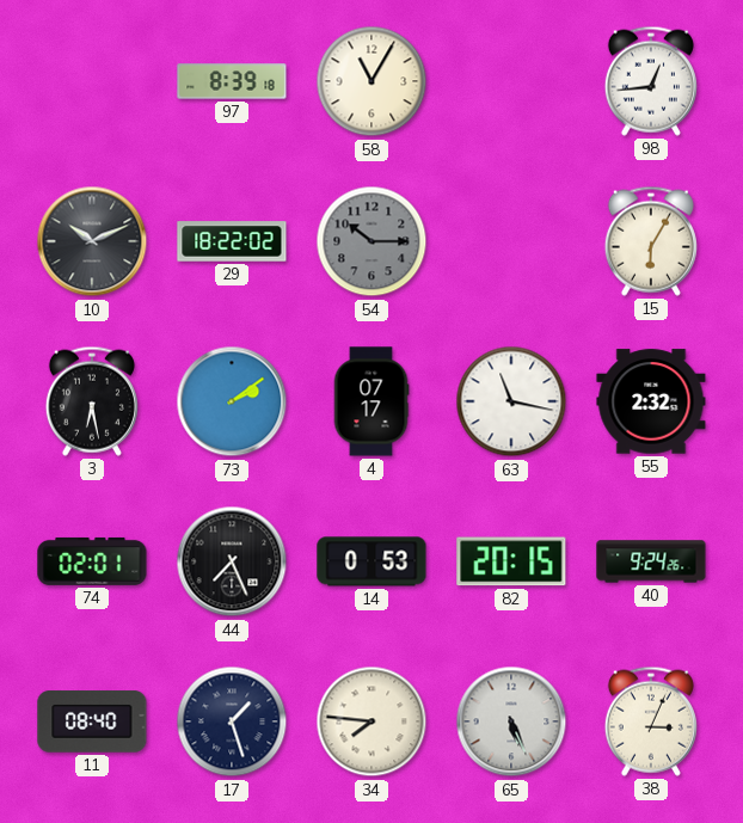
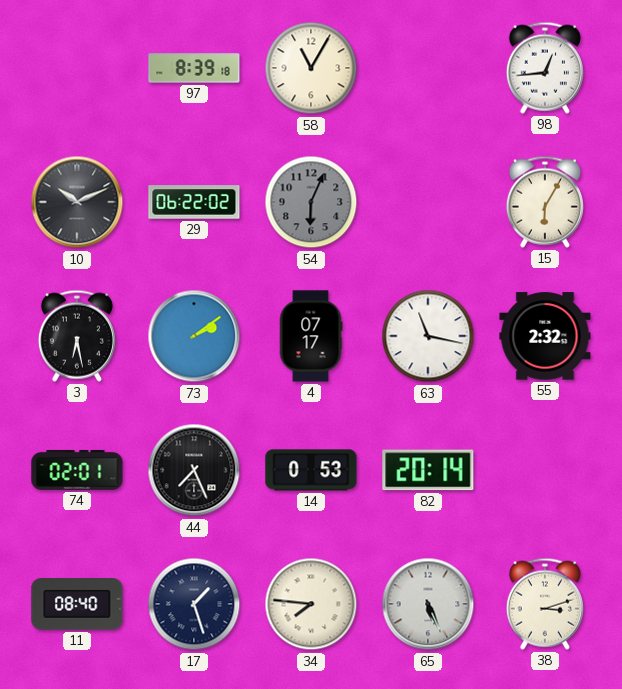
29: 18:22 -> 06:22 (194, 202)
54: 10:15 -> 6:04 (311, 202)
82: 20:15 -> 20:14 (428, 470)
40: 9:24 -> none (651, 561)
38: 3:04 -> 3:12 (545, 604)
